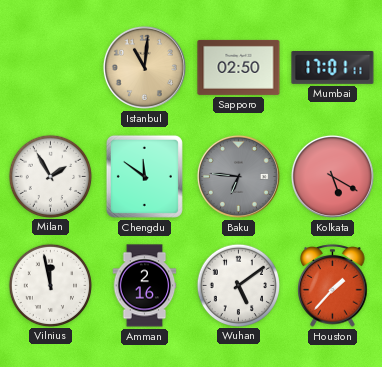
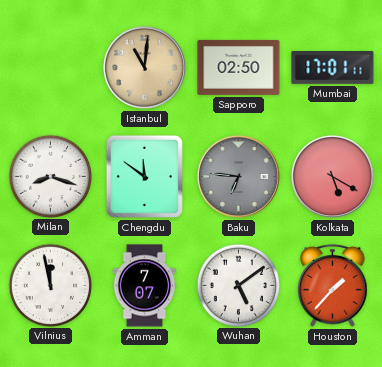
Milan: 1:55 -> 8:18 (50, 176)
Amman: 2:16 -> 7:07 (145, 286)
